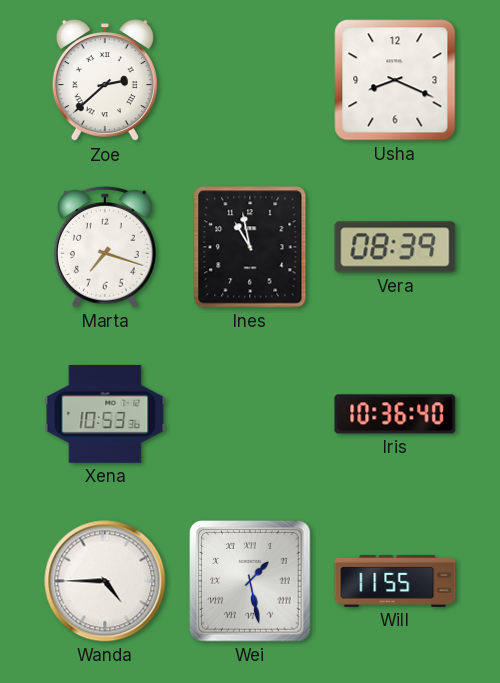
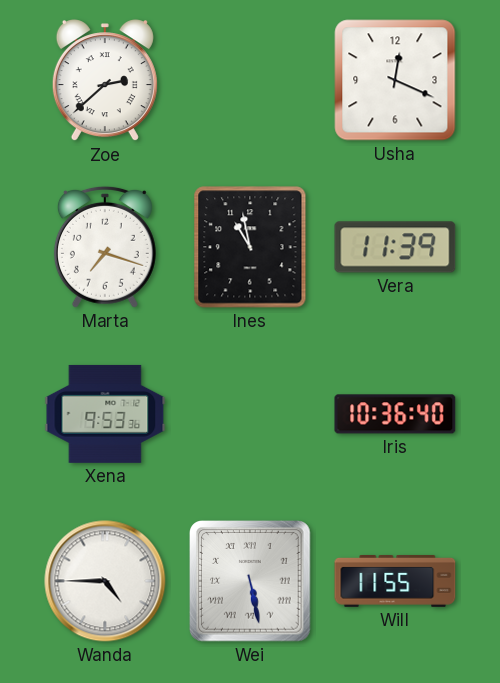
Usha: 8:19 -> 12:19 (395, 80)
Vera: 08:39 -> 11:39 (395, 247)
Xena: 10:53 -> 9:53 (105, 414)
Wei: 1:28 -> 5:28 (251, 582)
